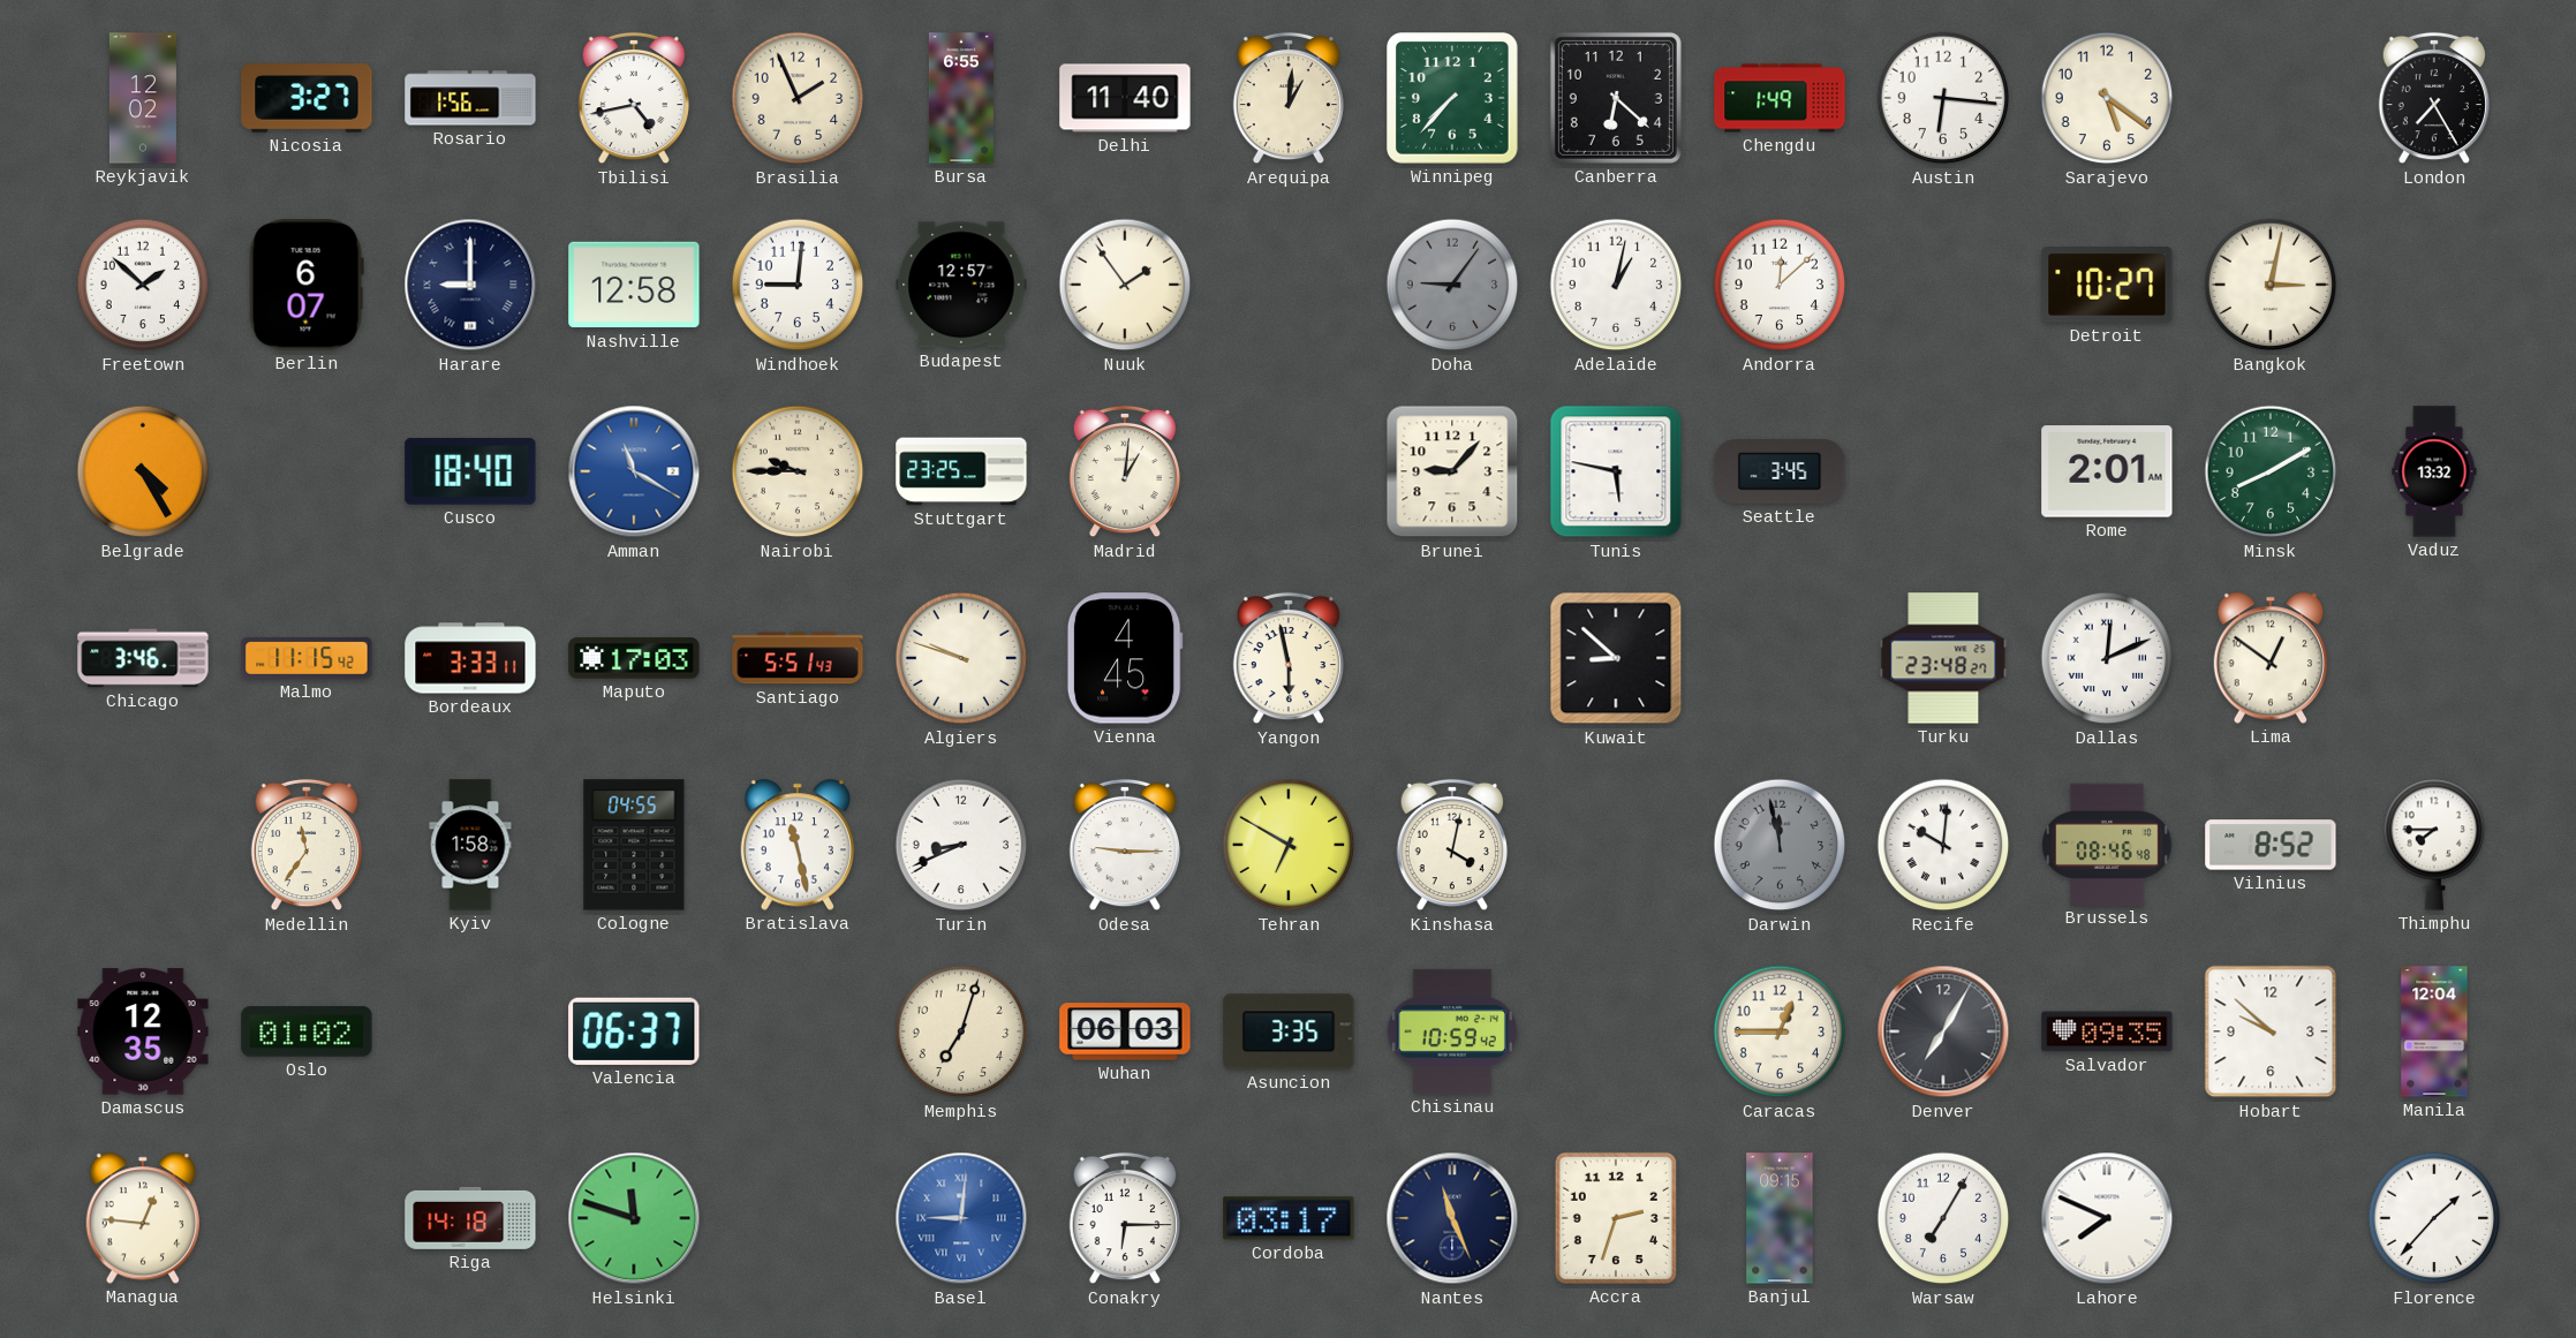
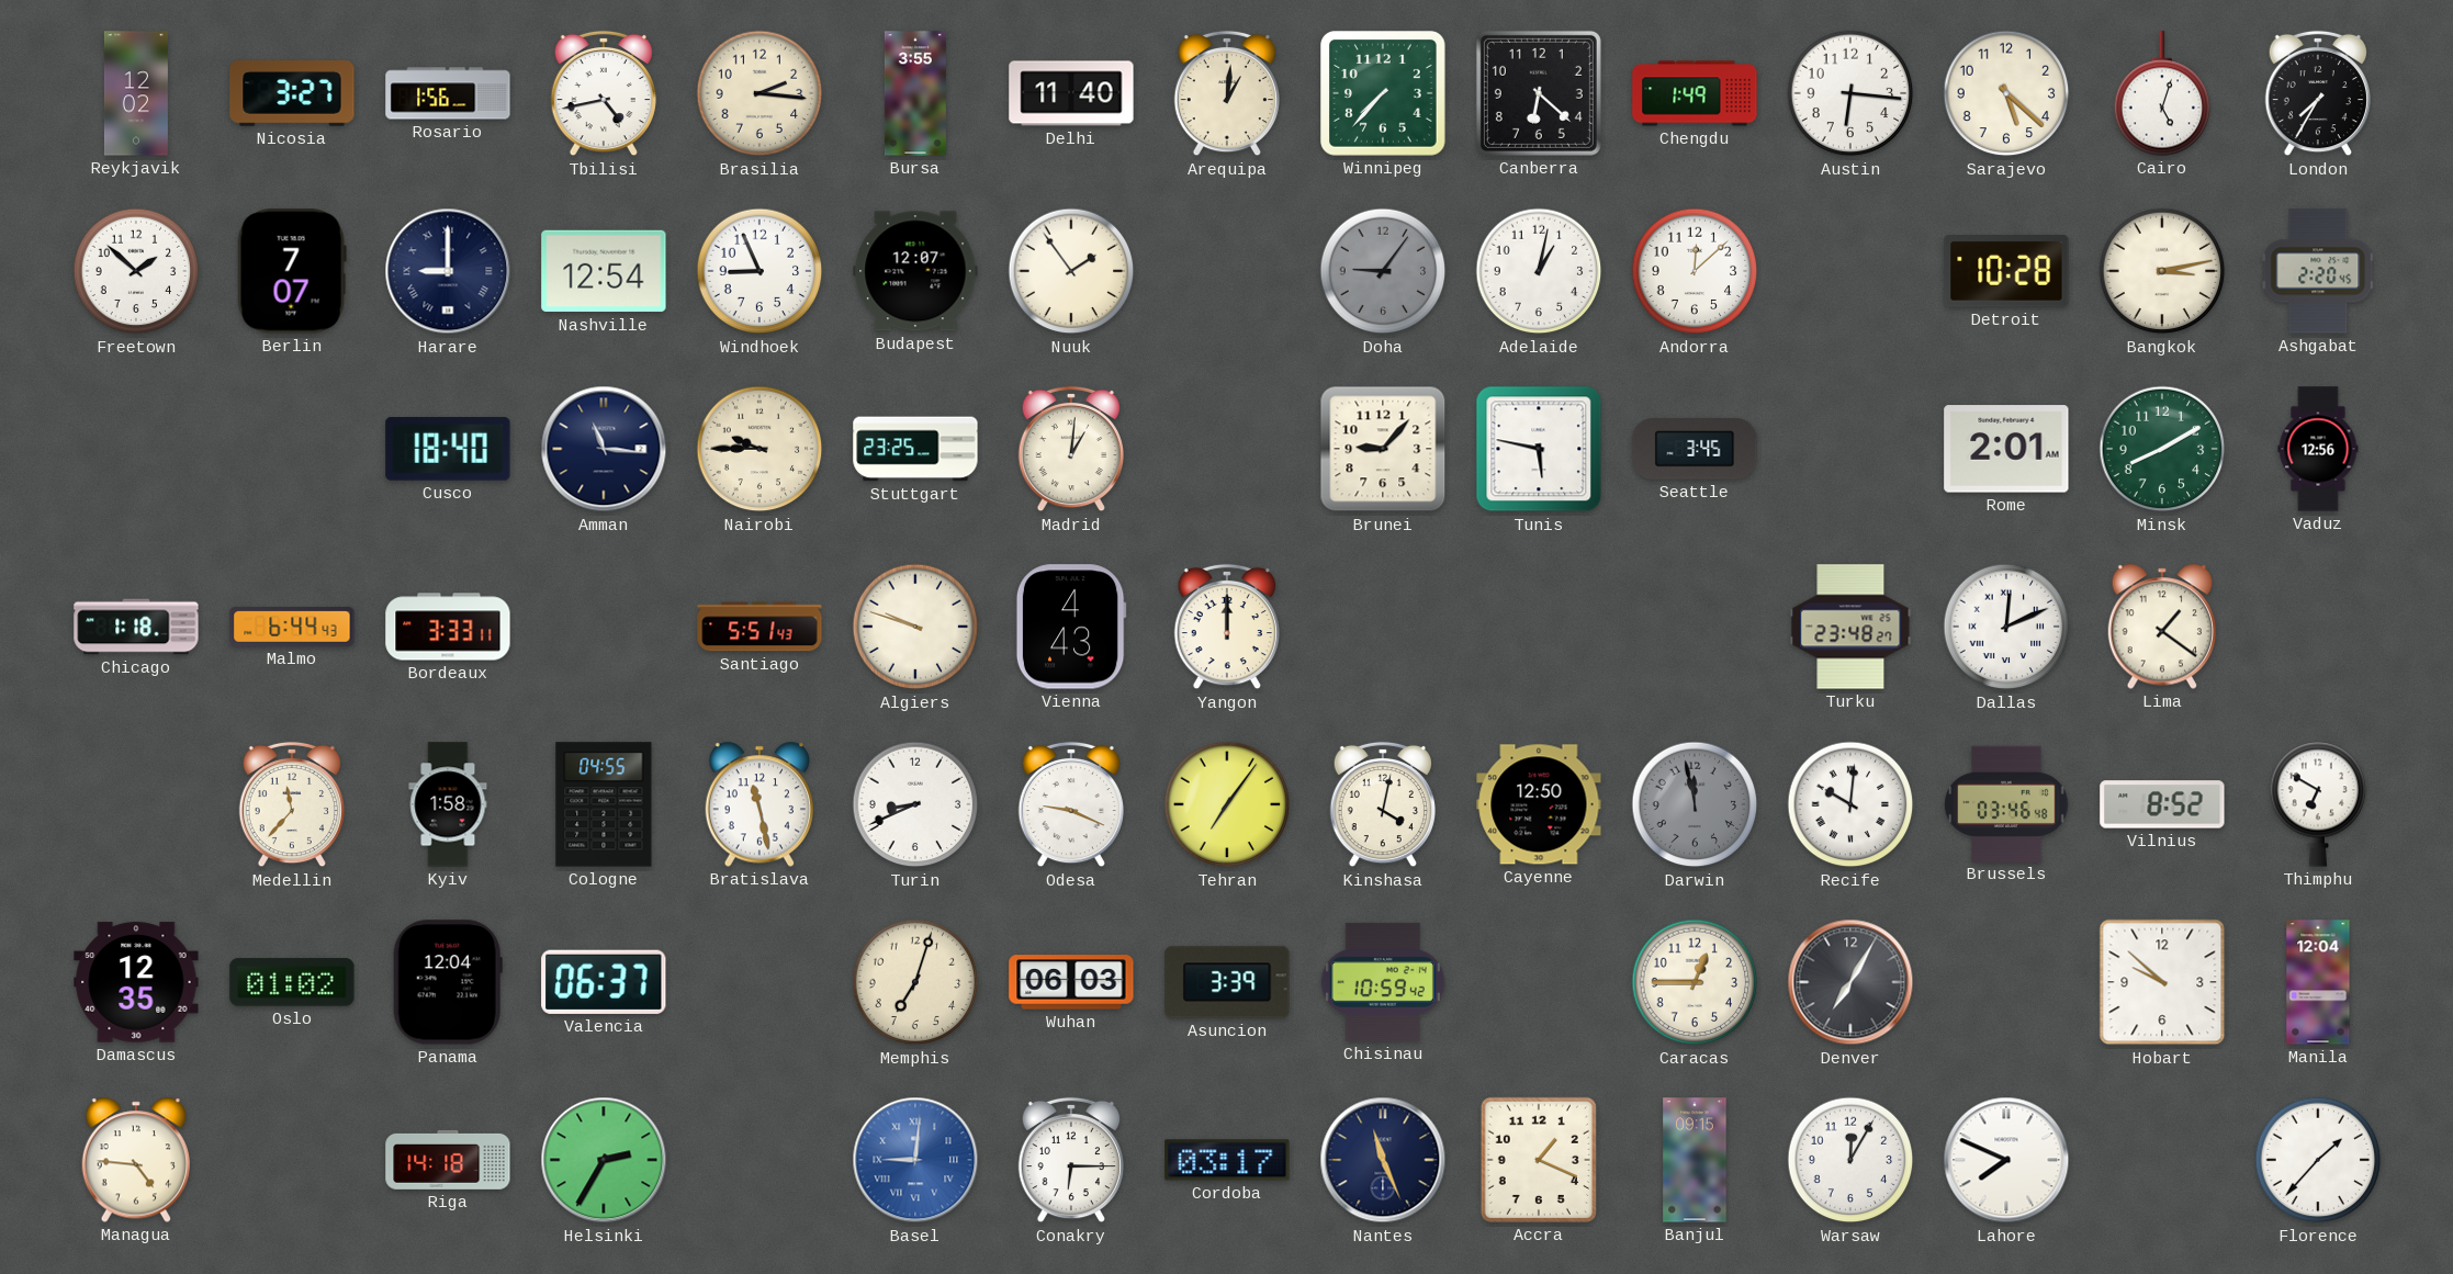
Brasilia: 1:56 -> 2:16 (759, 93)
Bursa: 6:55 -> 3:55 (915, 93)
Sarajevo: 5:21 -> 5:22 (2006, 93)
Cairo: none -> 5:03 (2162, 93)
London: 7:25 -> 7:35 (2317, 93)
Berlin: 6:07 -> 7:07 (292, 271)
Nashville: 12:58 -> 12:54 (604, 271)
Windhoek: 9:01 -> 8:56 (759, 271)
Budapest: 12:57 -> 12:07 (915, 271)
Detroit: 10:27 -> 10:28 (2006, 271)
Bangkok: 3:02 -> 3:13 (2162, 271)
Ashgabat: none -> 2:20 (2318, 271)
Belgrade: 4:25 -> none (143, 471)
Amman: 11:20 -> 11:16 (604, 449)
Amman dial: blue -> navy (604, 449)
Vaduz: 13:32 -> 12:56 (2318, 449)
Chicago: 3:46 -> 1:18 (136, 627)
Malmo: 11:15 -> 6:44 (292, 627)
Maputo: 17:03 -> none (634, 658)
Vienna: 4:45 -> 4:43 (1071, 627)
Yangon: 5:58 -> 12:00 (1226, 627)
Kuwait: 8:52 -> none (1616, 658)
Lima: 12:51 -> 1:21 (2161, 627)
Medellin: 11:36 -> 11:37 (291, 804)
Odesa: 9:15 -> 9:19 (1070, 804)
Tehran: 6:50 -> 7:06 (1227, 804)
Cayenne: none -> 12:50 (1539, 804)
Brussels: 08:46 -> 03:46 (2006, 803)
Thimphu: 7:45 -> 6:50 (2318, 804)
Panama: none -> 12:04 (448, 982)
Asuncion: 3:35 -> 3:39 (1227, 982)
Salvador: 09:35 -> none (2107, 1031)
Managua: 12:46 -> 4:46 (135, 1160)
Helsinki: 11:48 -> 2:35 (604, 1160)
Accra: 2:33 -> 1:19 (1539, 1160)
Warsaw: 7:05 -> 12:05 (1850, 1160)
